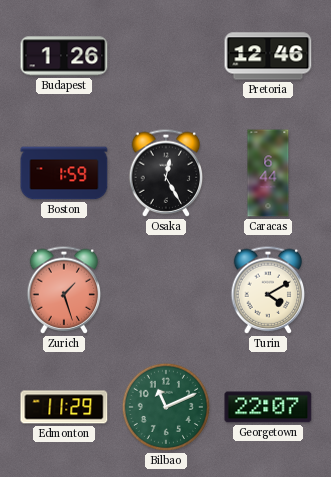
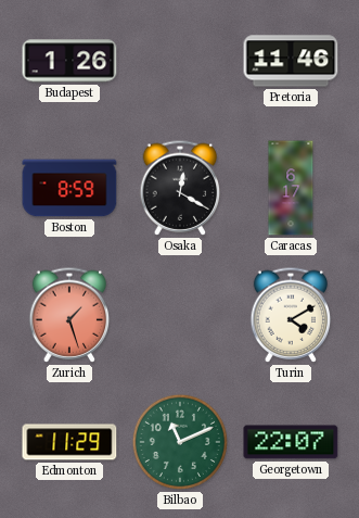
Pretoria: 12:46 -> 11:46 (291, 61)
Boston: 1:59 -> 8:59 (69, 188)
Osaka: 12:25 -> 12:20 (180, 188)
Caracas: 6:44 -> 6:17 (291, 188)
